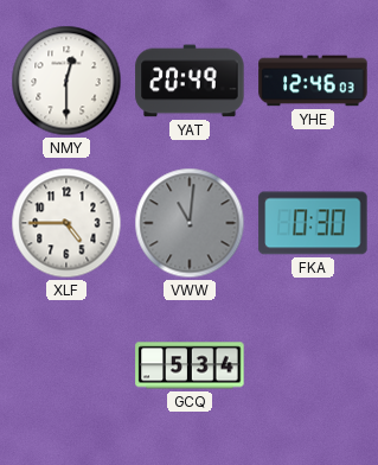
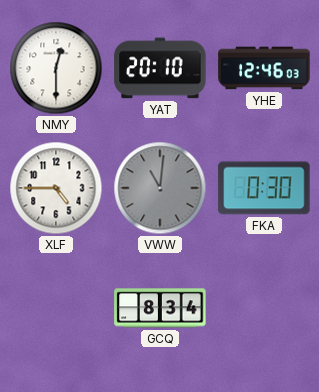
YAT: 20:49 -> 20:10 (160, 68)
GCQ: 5:34 -> 8:34 (160, 308)
